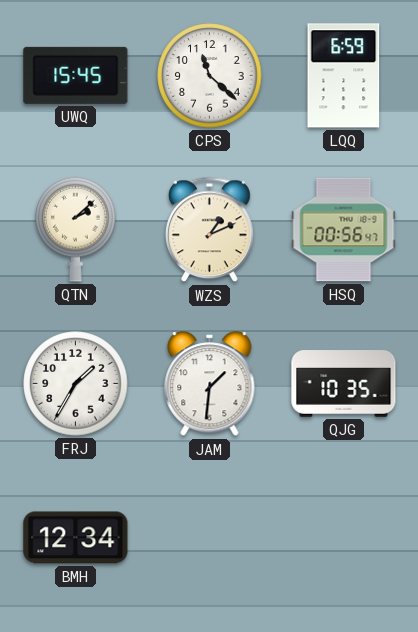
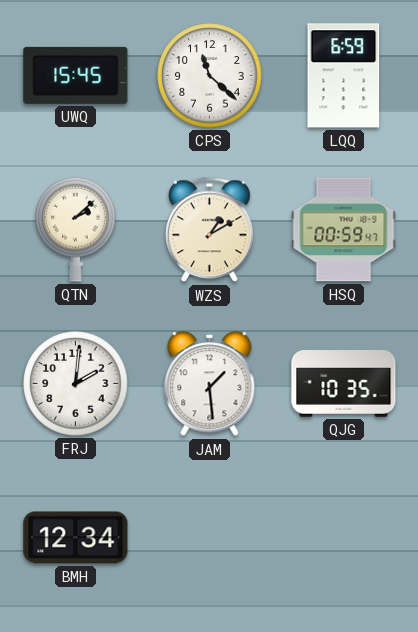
WZS: 1:11 -> 1:10 (210, 230)
HSQ: 00:56 -> 00:59 (344, 230)
FRJ: 1:35 -> 2:01 (76, 384)
JAM: 1:31 -> 1:29 (210, 384)
